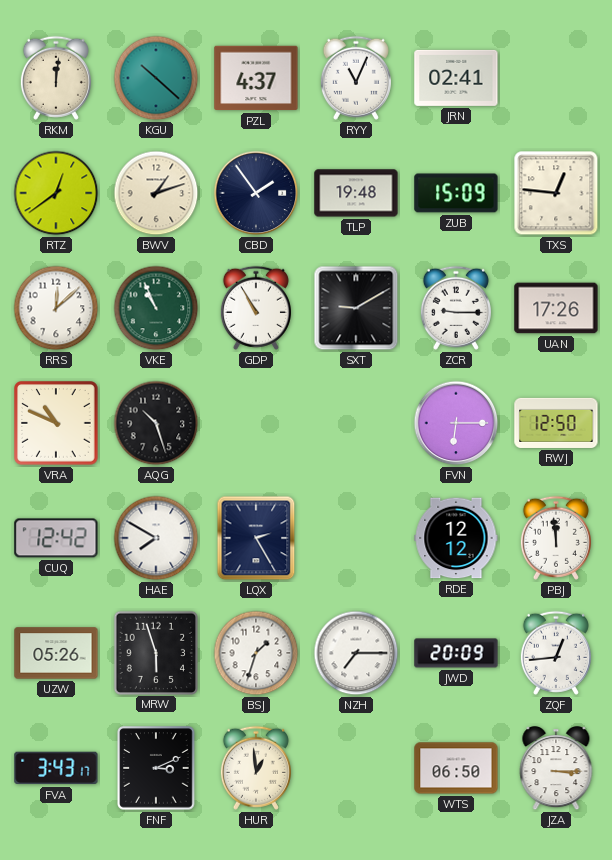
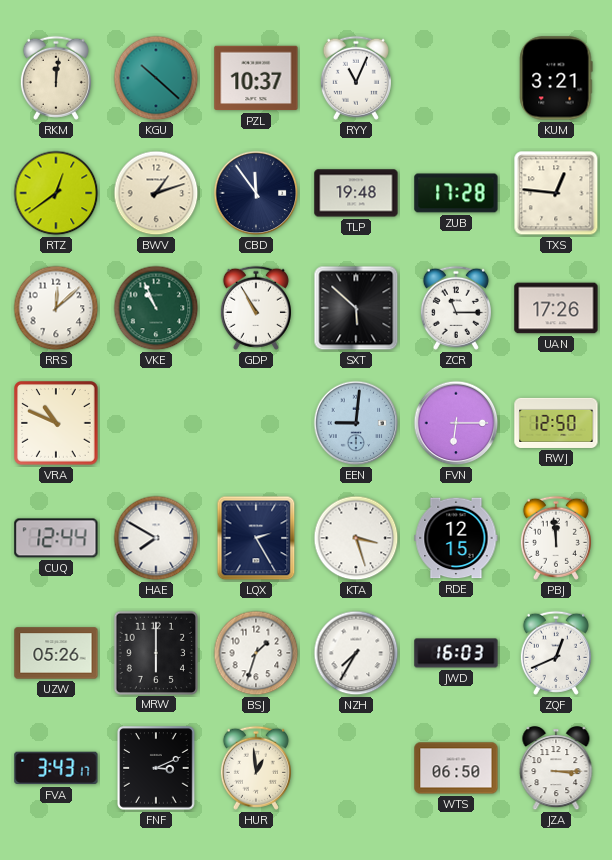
PZL: 4:37 -> 10:37 (256, 78)
JRN: 02:41 -> none (456, 78)
KUM: none -> 3:21 (556, 78)
CBD: 1:54 -> 11:54 (256, 193)
ZUB: 15:09 -> 17:28 (456, 193)
SXT: 9:10 -> 5:52 (356, 308)
ZCR: 9:15 -> 11:15 (456, 308)
AQG: 10:27 -> none (156, 423)
EEN: none -> 9:01 (356, 423)
CUQ: 12:42 -> 12:44 (56, 538)
KTA: none -> 3:27 (356, 538)
RDE: 12:12 -> 12:15 (456, 538)
MRW: 5:57 -> 6:00 (155, 652)
NZH: 7:15 -> 7:35 (356, 653)
JWD: 20:09 -> 16:03 (456, 653)
ZQF: 12:44 -> 12:41 (556, 653)
